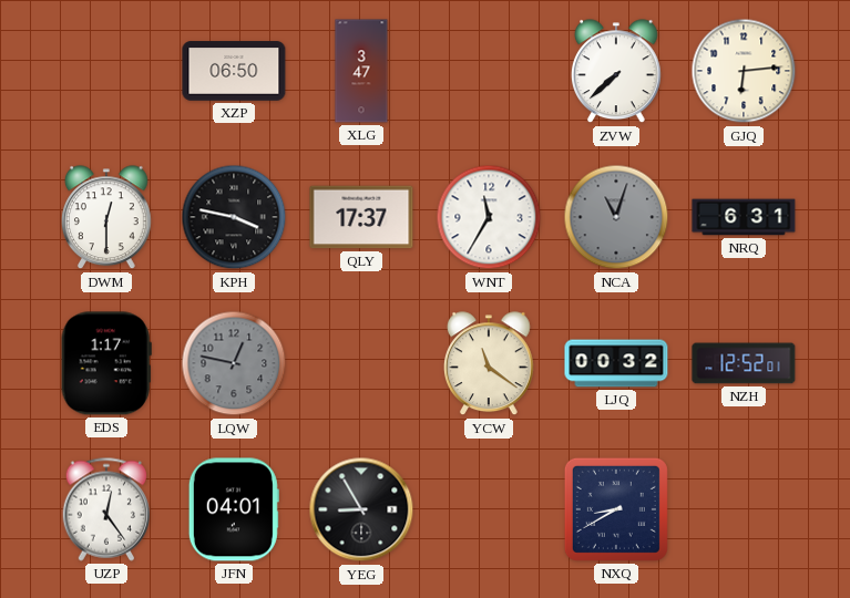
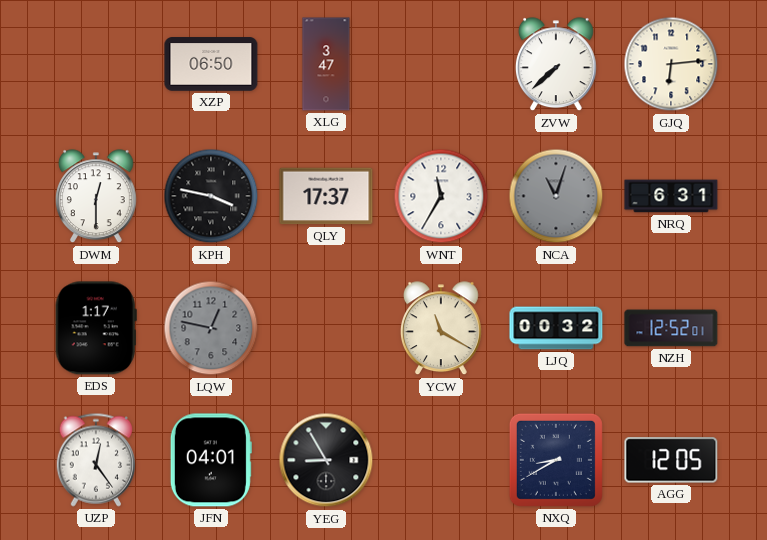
YCW: 11:21 -> 11:20 (442, 329)
AGG: none -> 12:05 (671, 460)
